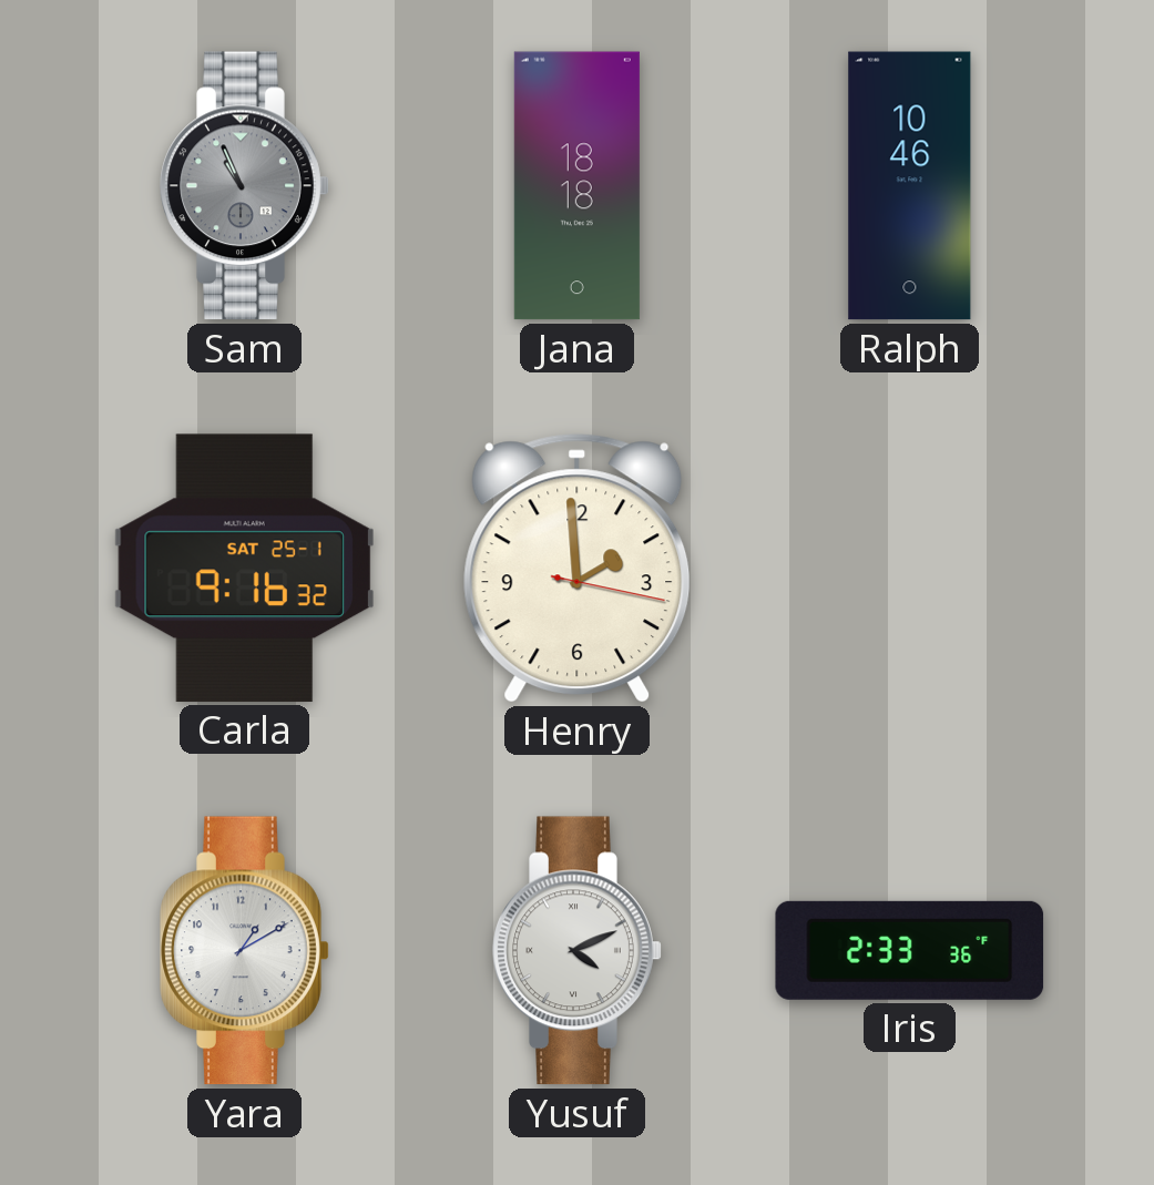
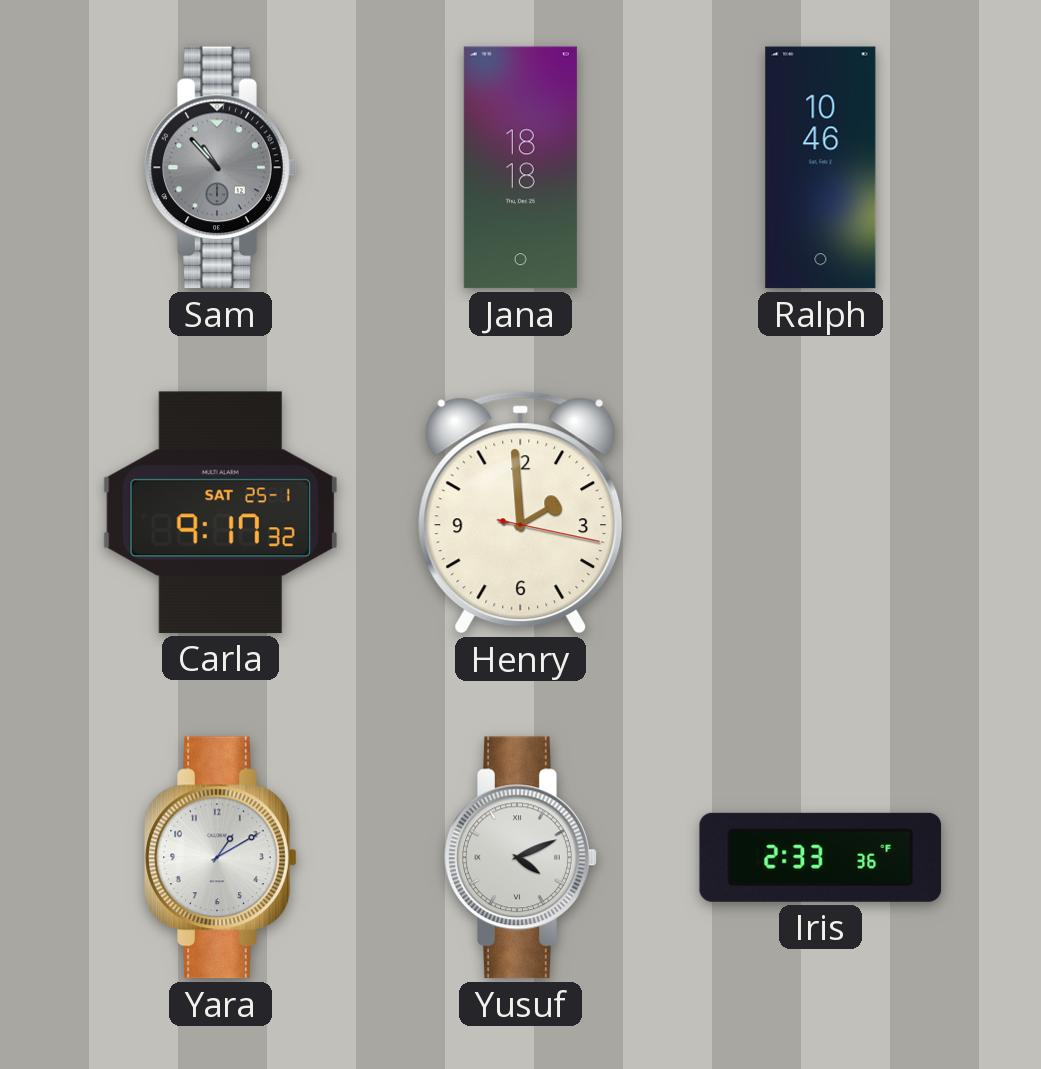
Sam: 10:56 -> 10:53 (221, 168)
Carla: 9:16 -> 9:17 (220, 512)
